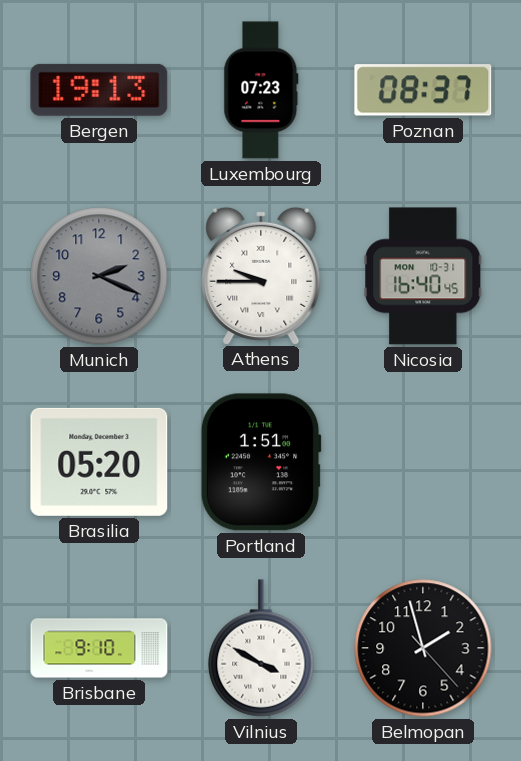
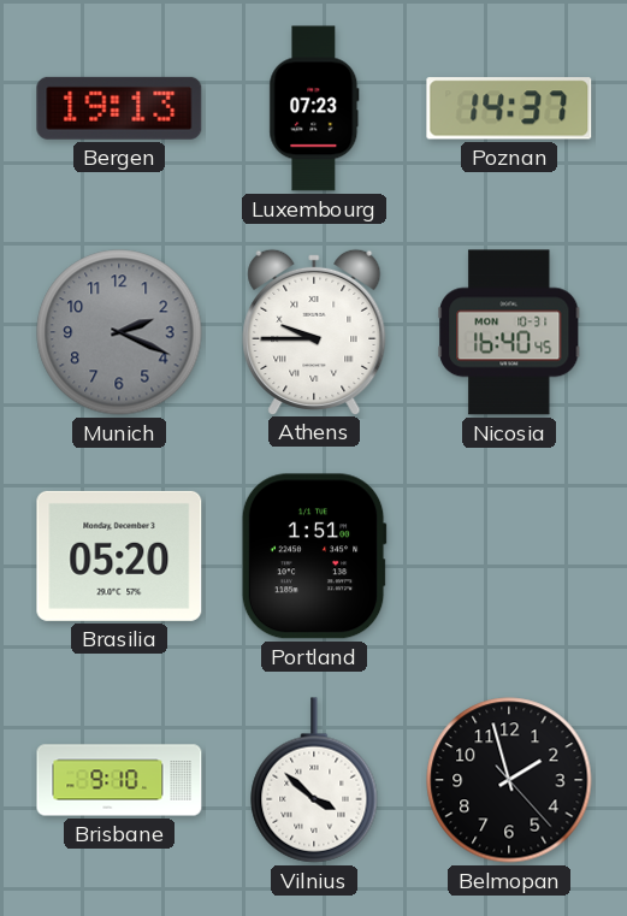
Poznan: 08:37 -> 14:37 (509, 108)
Vilnius: 3:50 -> 3:52 (314, 780)
